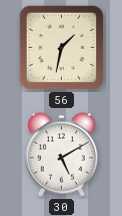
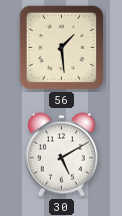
56: 1:32 -> 1:29 (62, 48)
